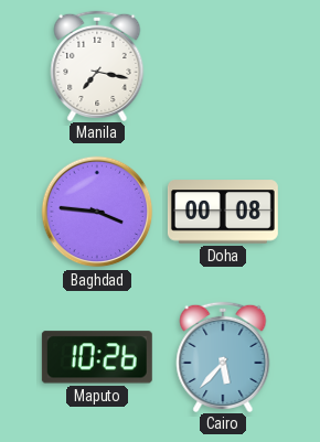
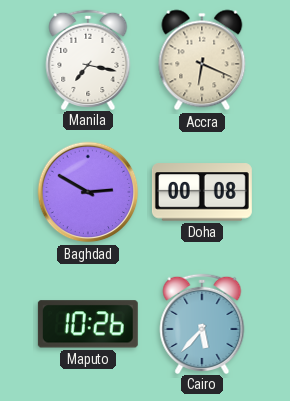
Accra: none -> 6:19 (202, 60)
Baghdad: 3:46 -> 2:50 (88, 192)
